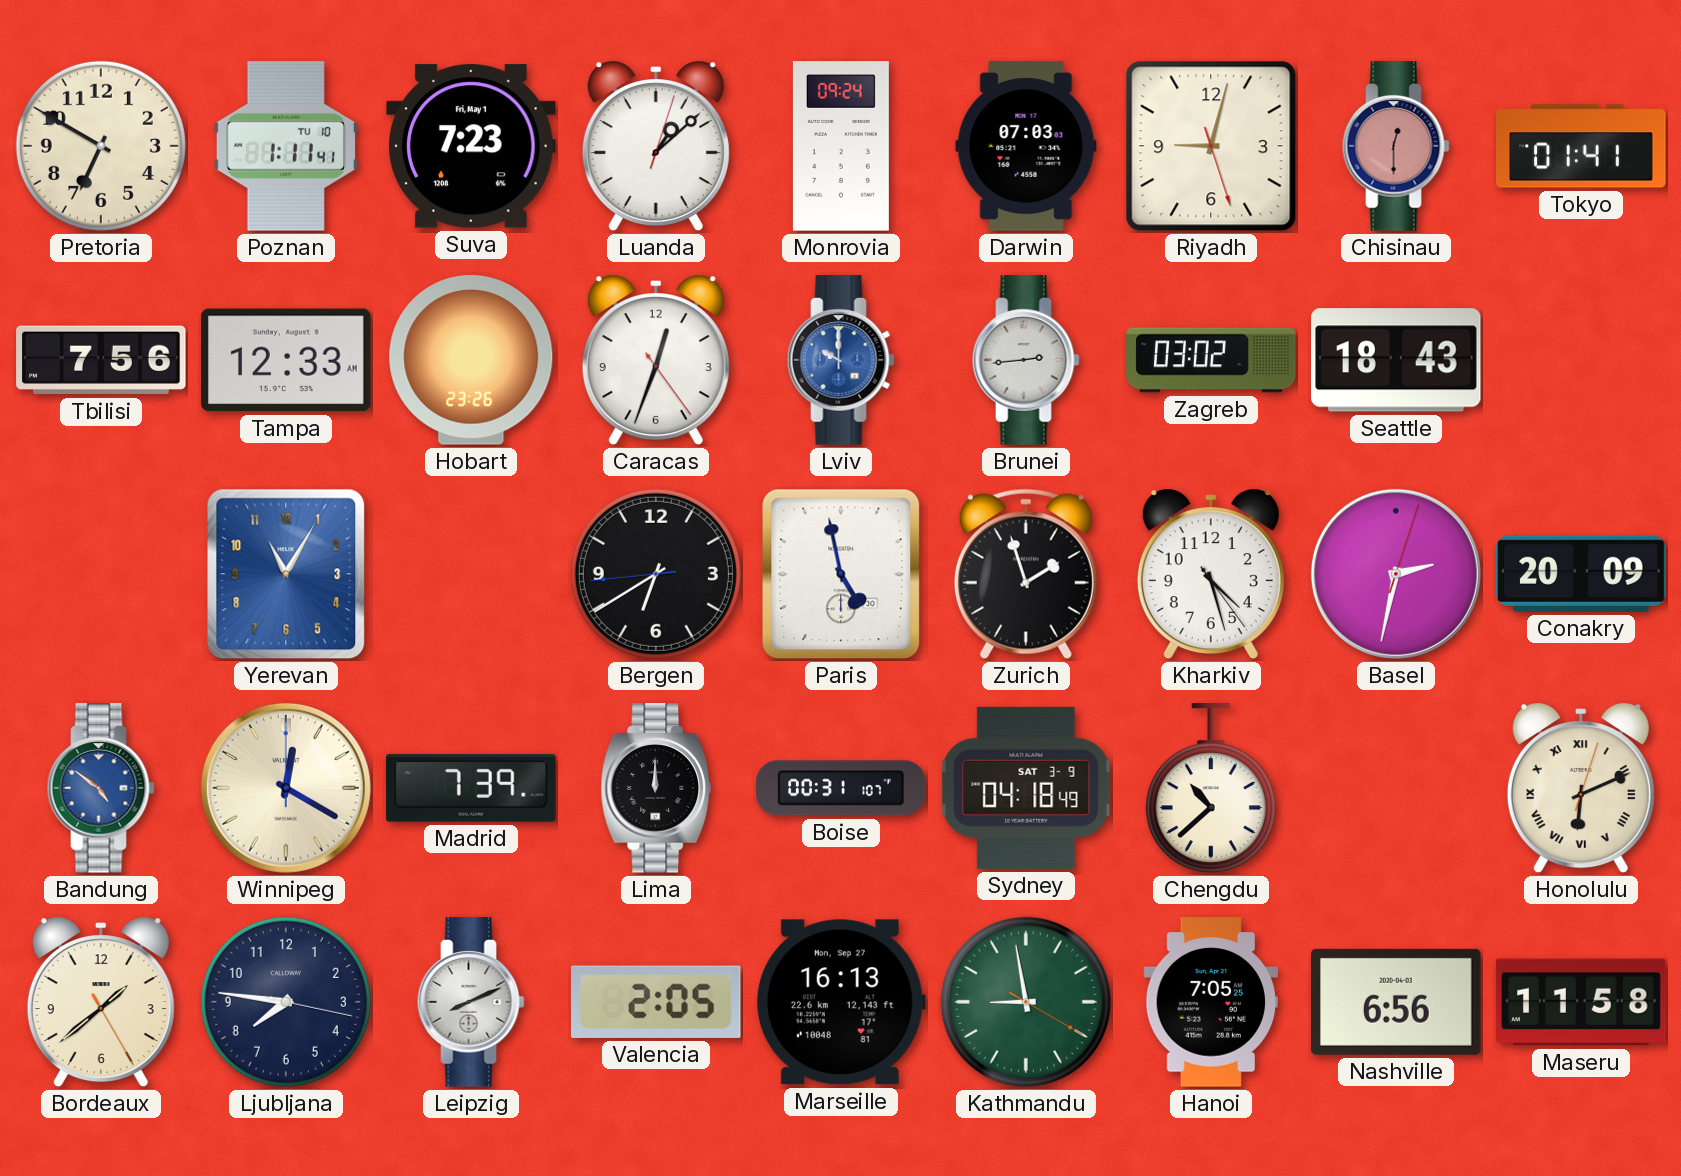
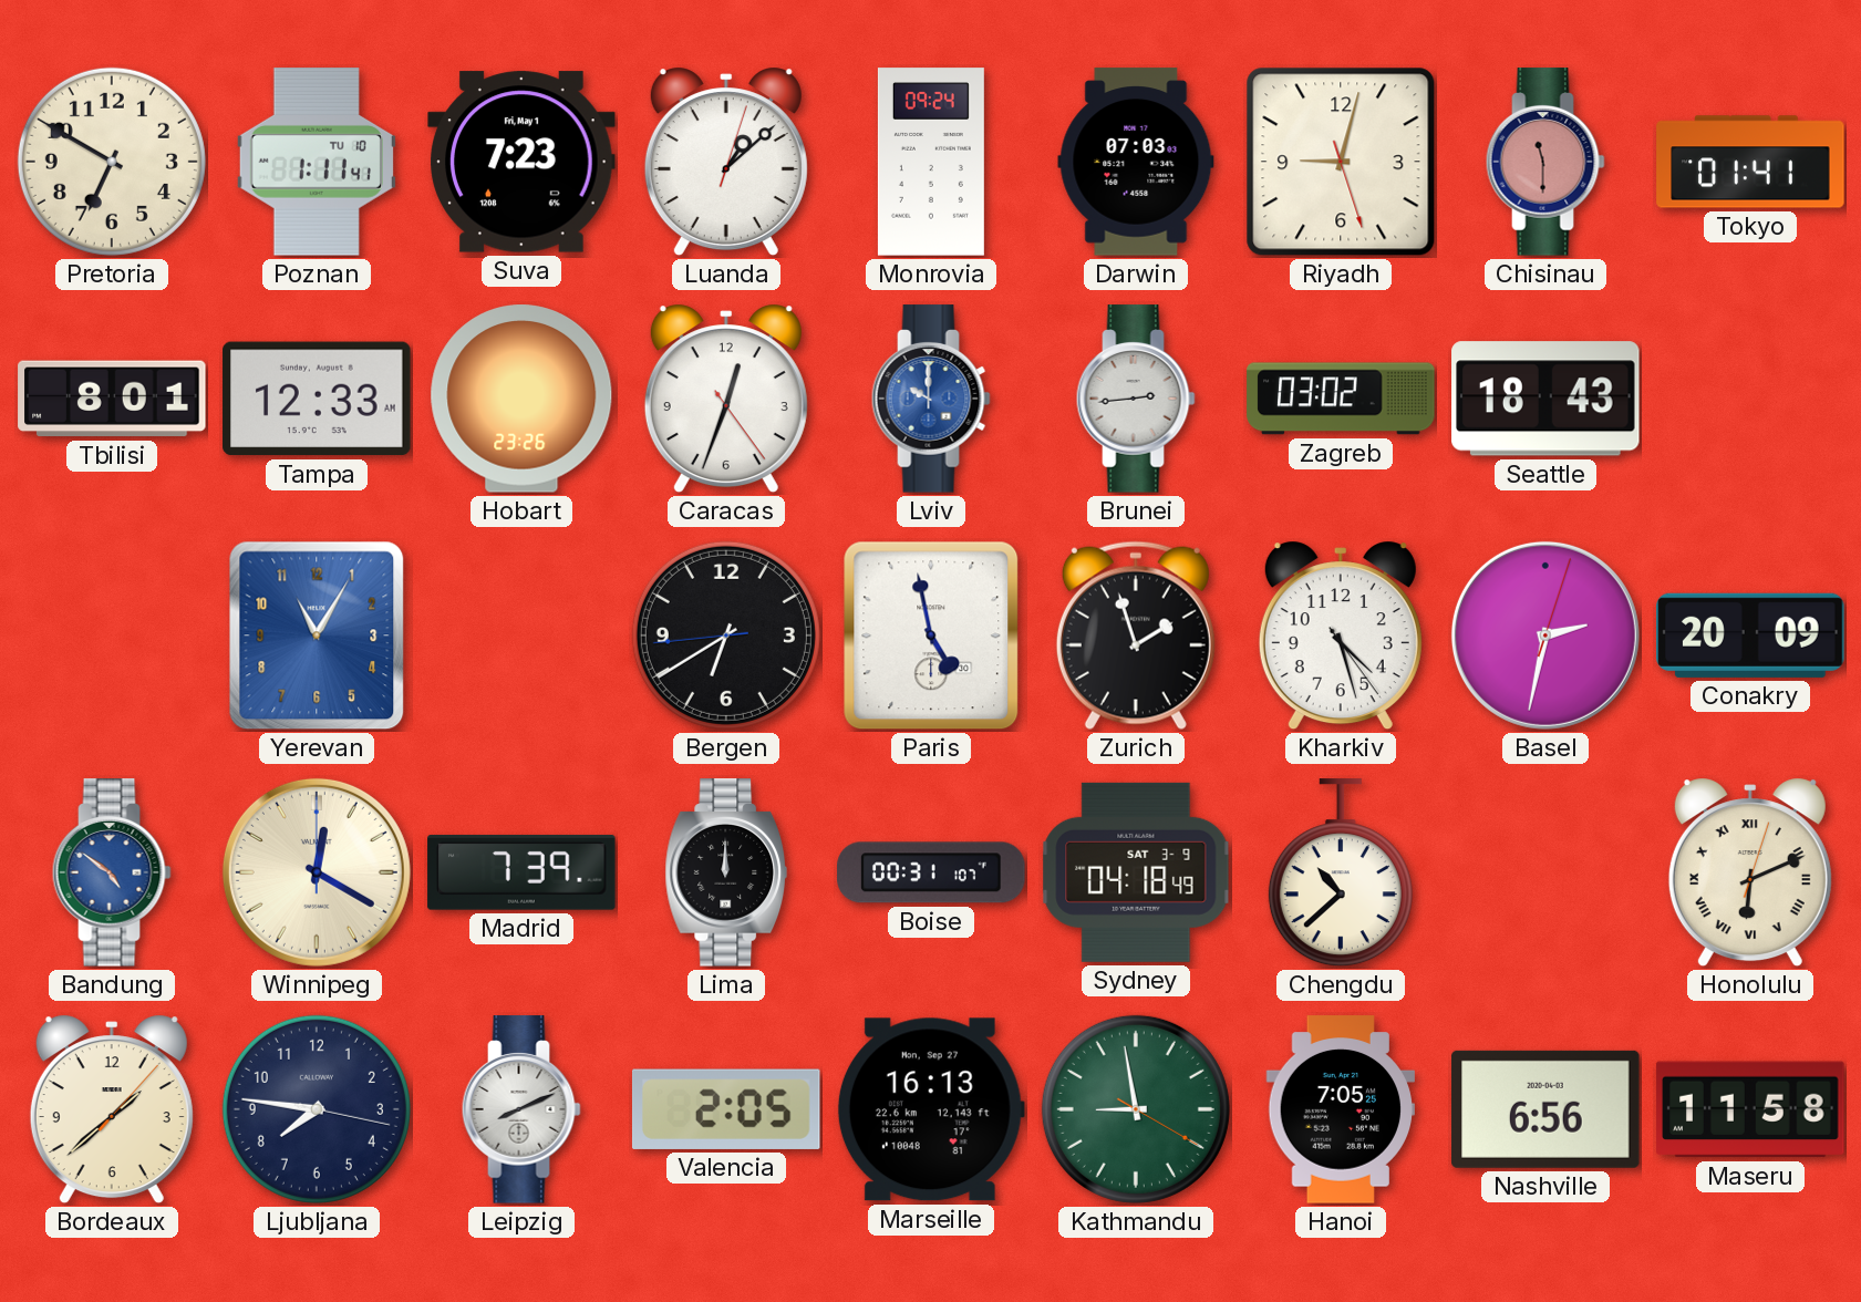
Chisinau: 12:30 -> 11:30 (1545, 162)
Tbilisi: 7:56 -> 8:01 (112, 399)
Bordeaux: 1:38:25 -> 1:38:07 (112, 1109)
